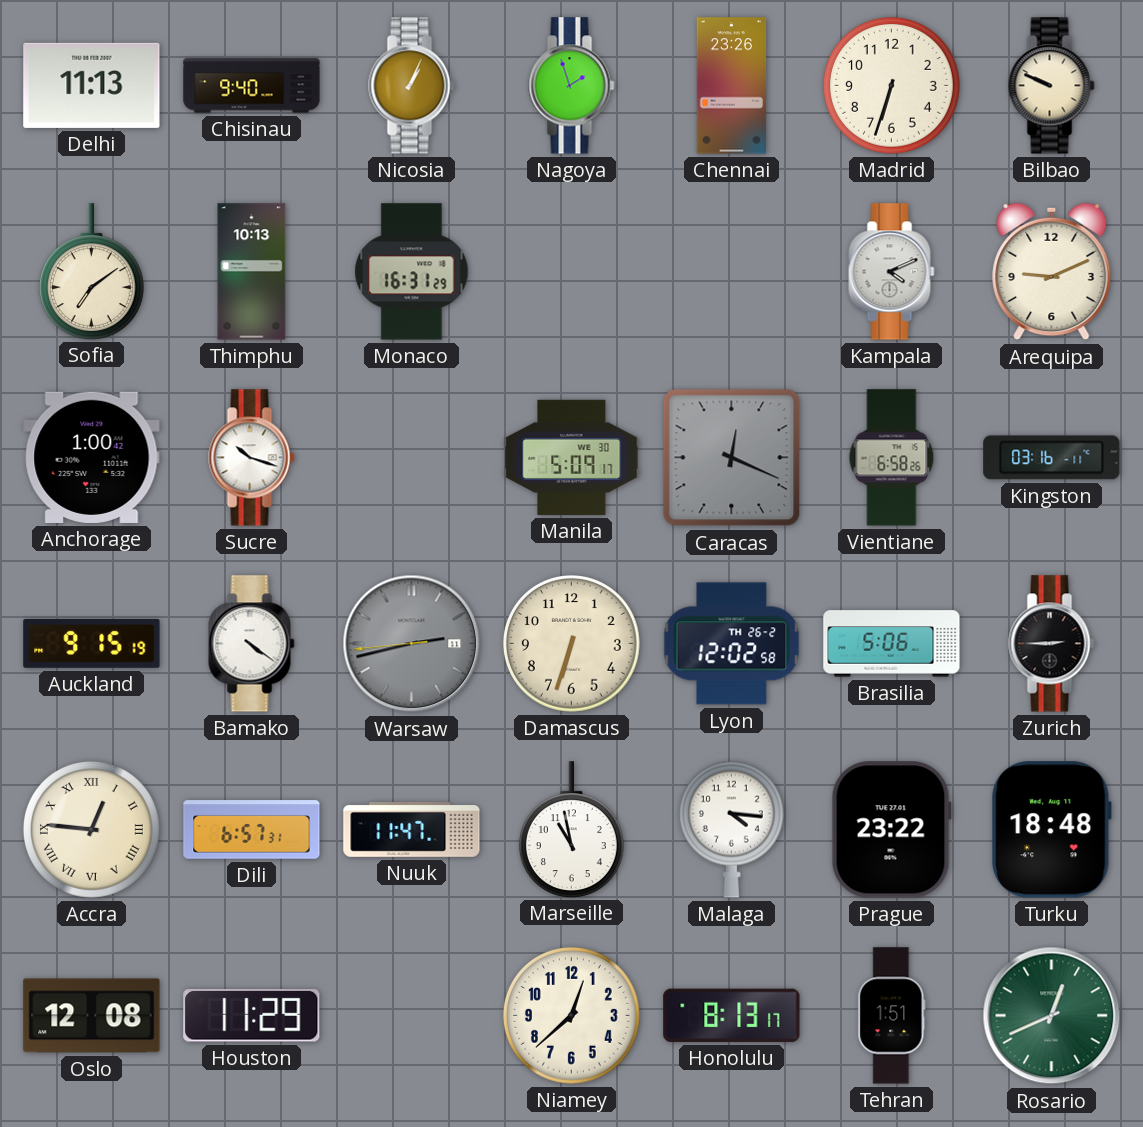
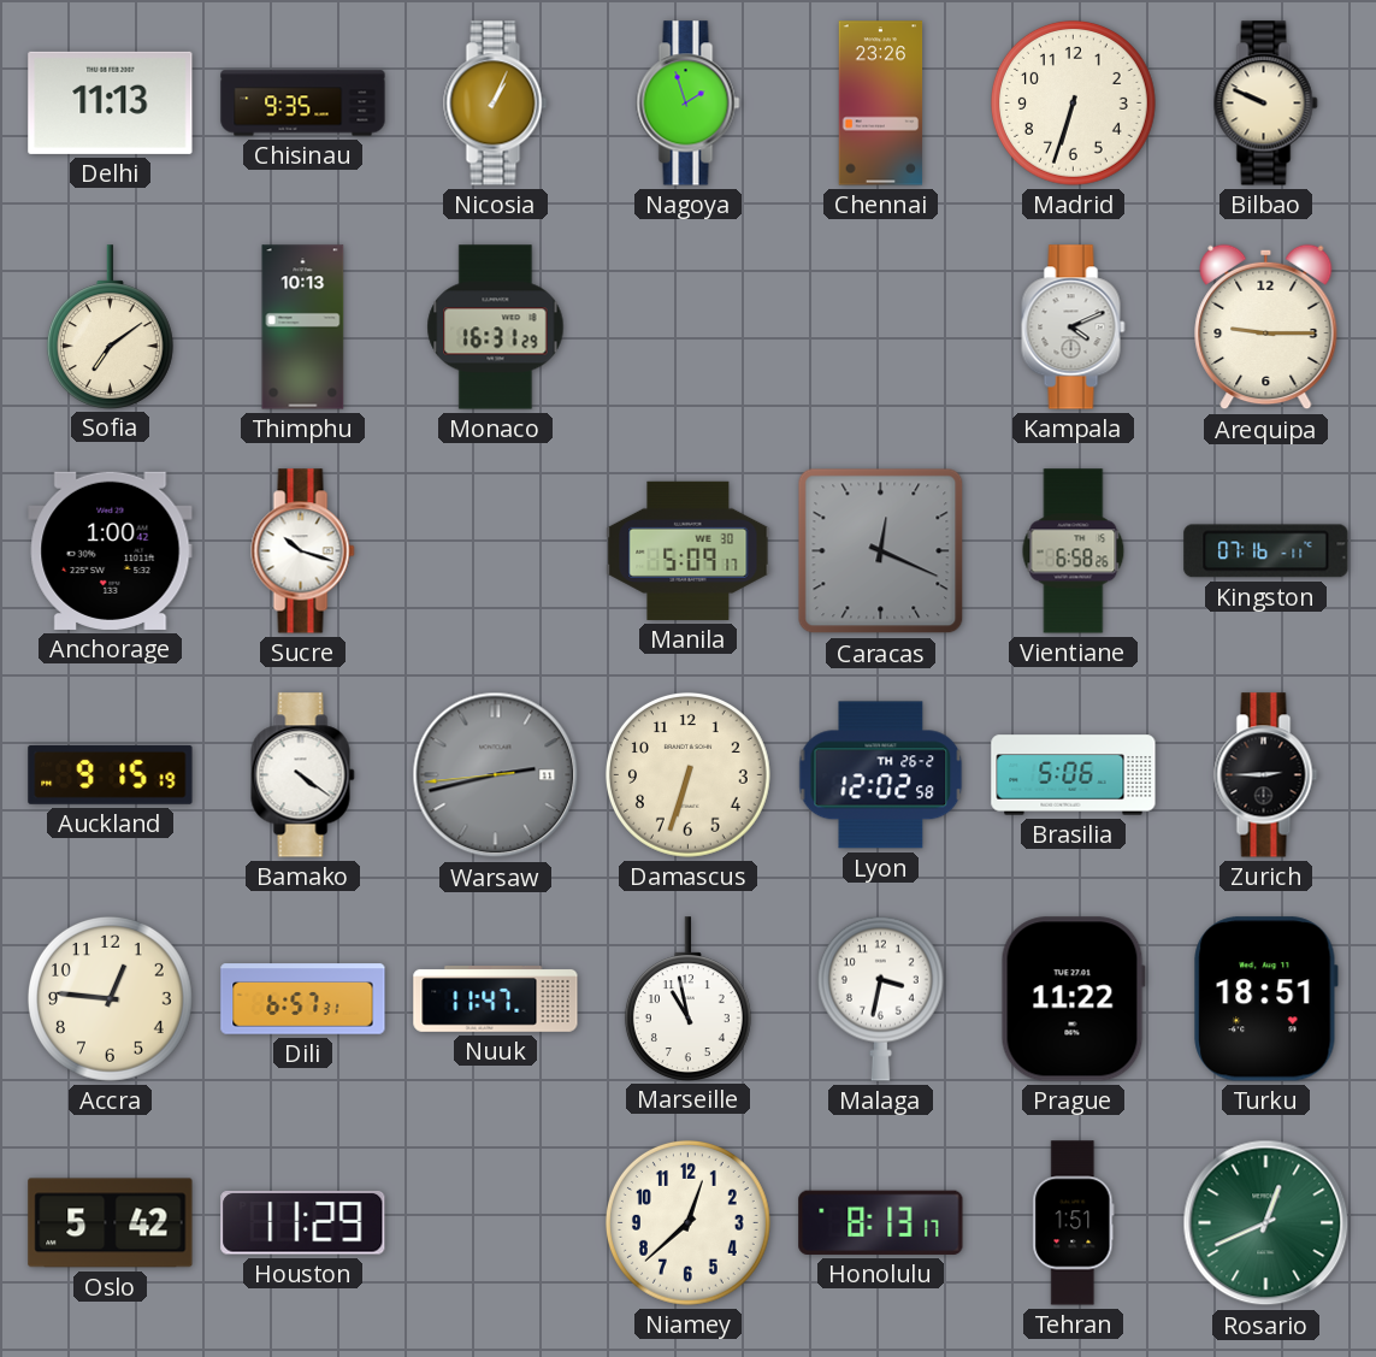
Chisinau: 9:40 -> 9:35 (303, 104)
Arequipa: 9:11 -> 9:15 (1266, 328)
Kingston: 03:16 -> 07:16 (1266, 551)
Accra numerals: Roman -> Arabic (110, 998)
Malaga: 4:16 -> 3:32 (880, 998)
Prague: 23:22 -> 11:22 (1073, 999)
Turku: 18:48 -> 18:51 (1266, 999)
Oslo: 12:08 -> 5:42 (111, 1223)
